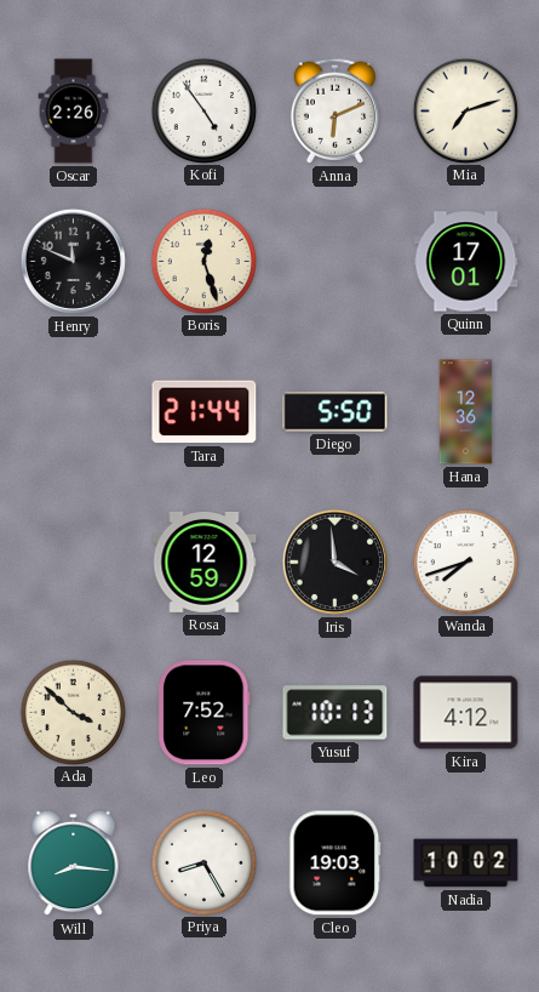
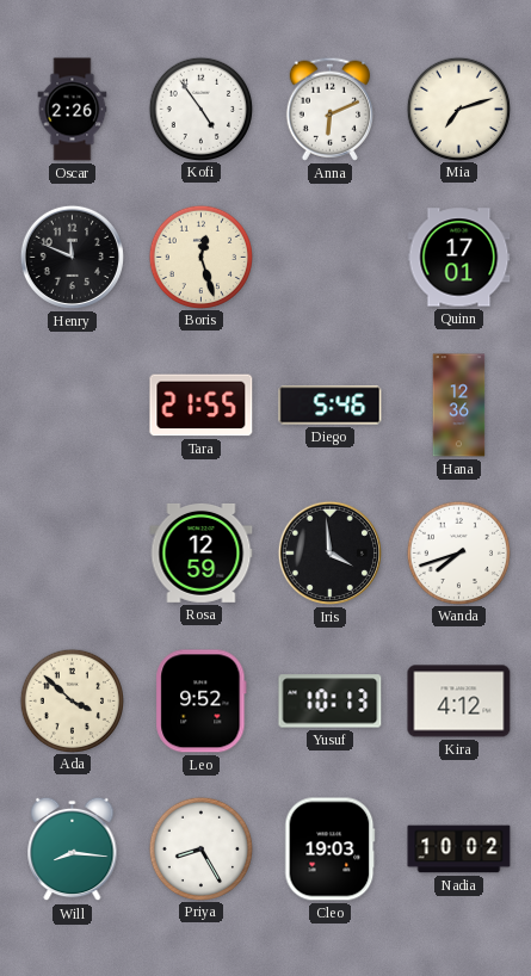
Tara: 21:44 -> 21:55 (202, 406)
Diego: 5:50 -> 5:46 (331, 406)
Leo: 7:52 -> 9:52 (202, 702)
